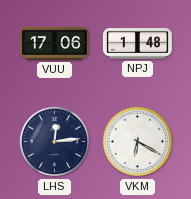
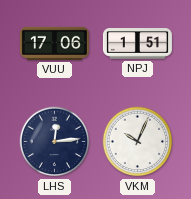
NPJ: 1:48 -> 1:51 (137, 44)
VKM: 6:20 -> 10:04 (138, 142)
